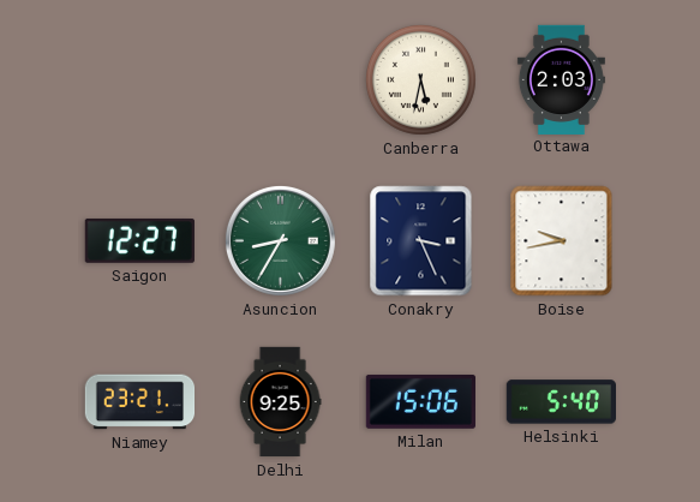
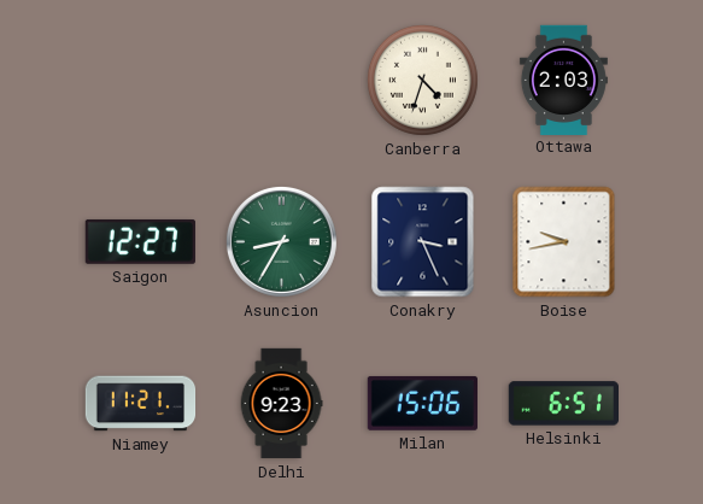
Canberra: 5:32 -> 4:33 (422, 80)
Niamey: 23:21 -> 11:21 (141, 404)
Delhi: 9:25 -> 9:23 (281, 404)
Helsinki: 5:40 -> 6:51 (563, 404)
